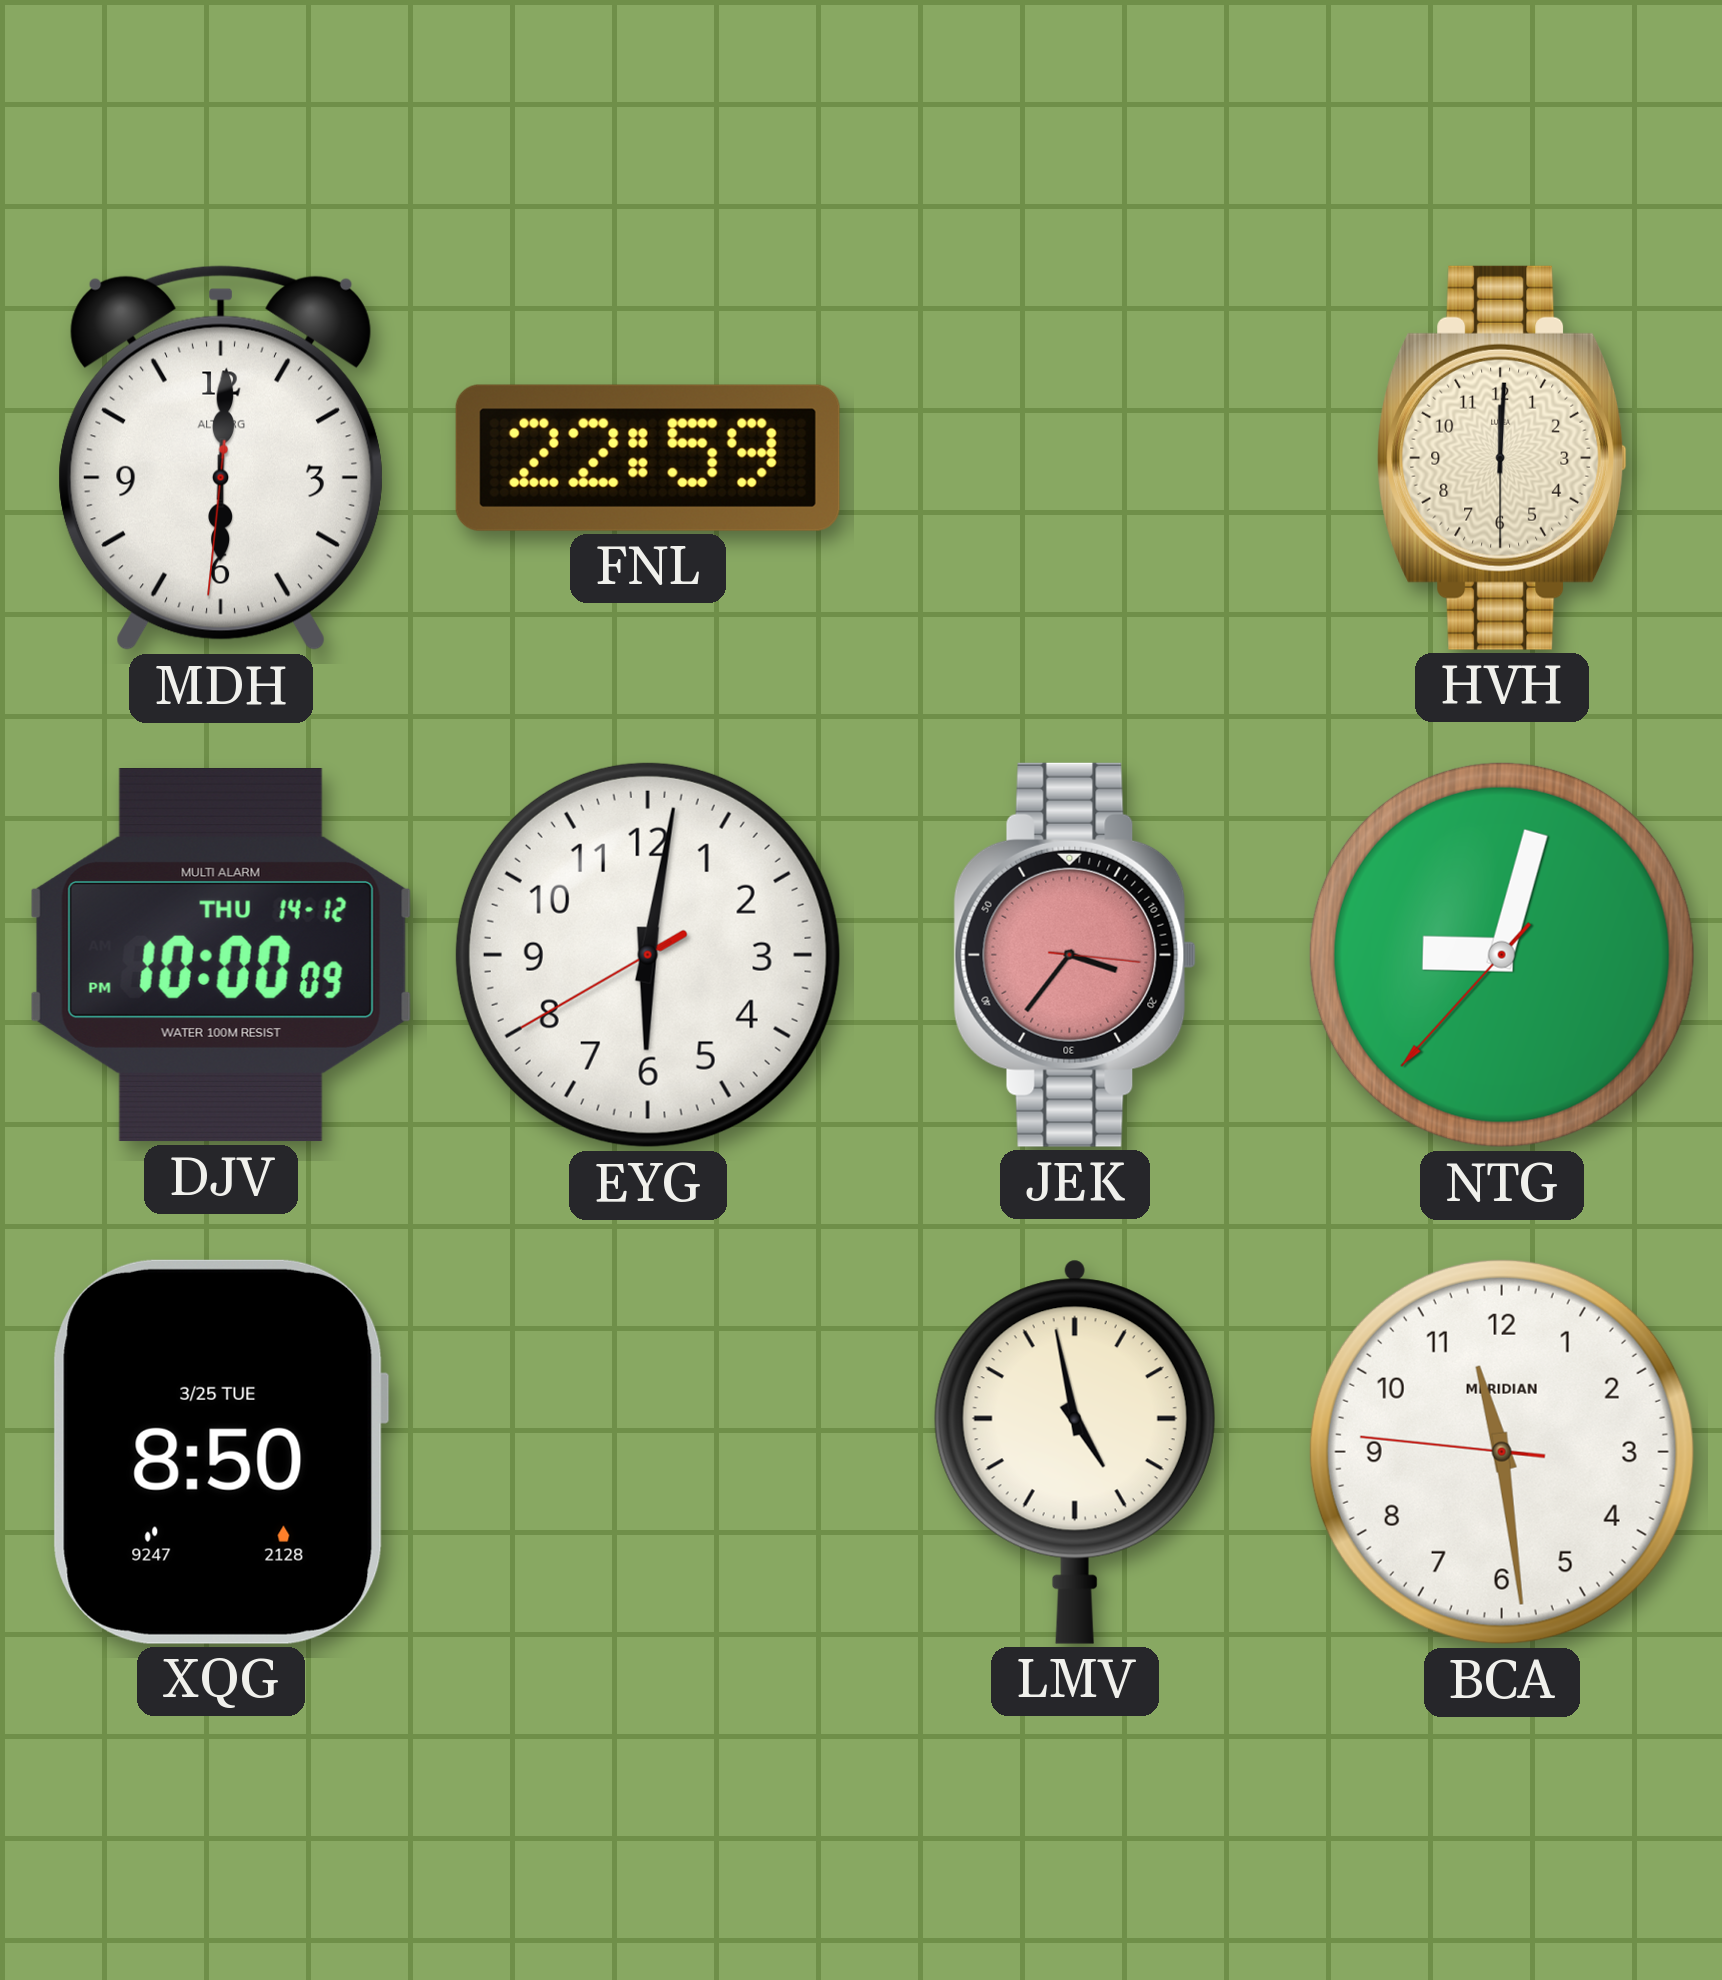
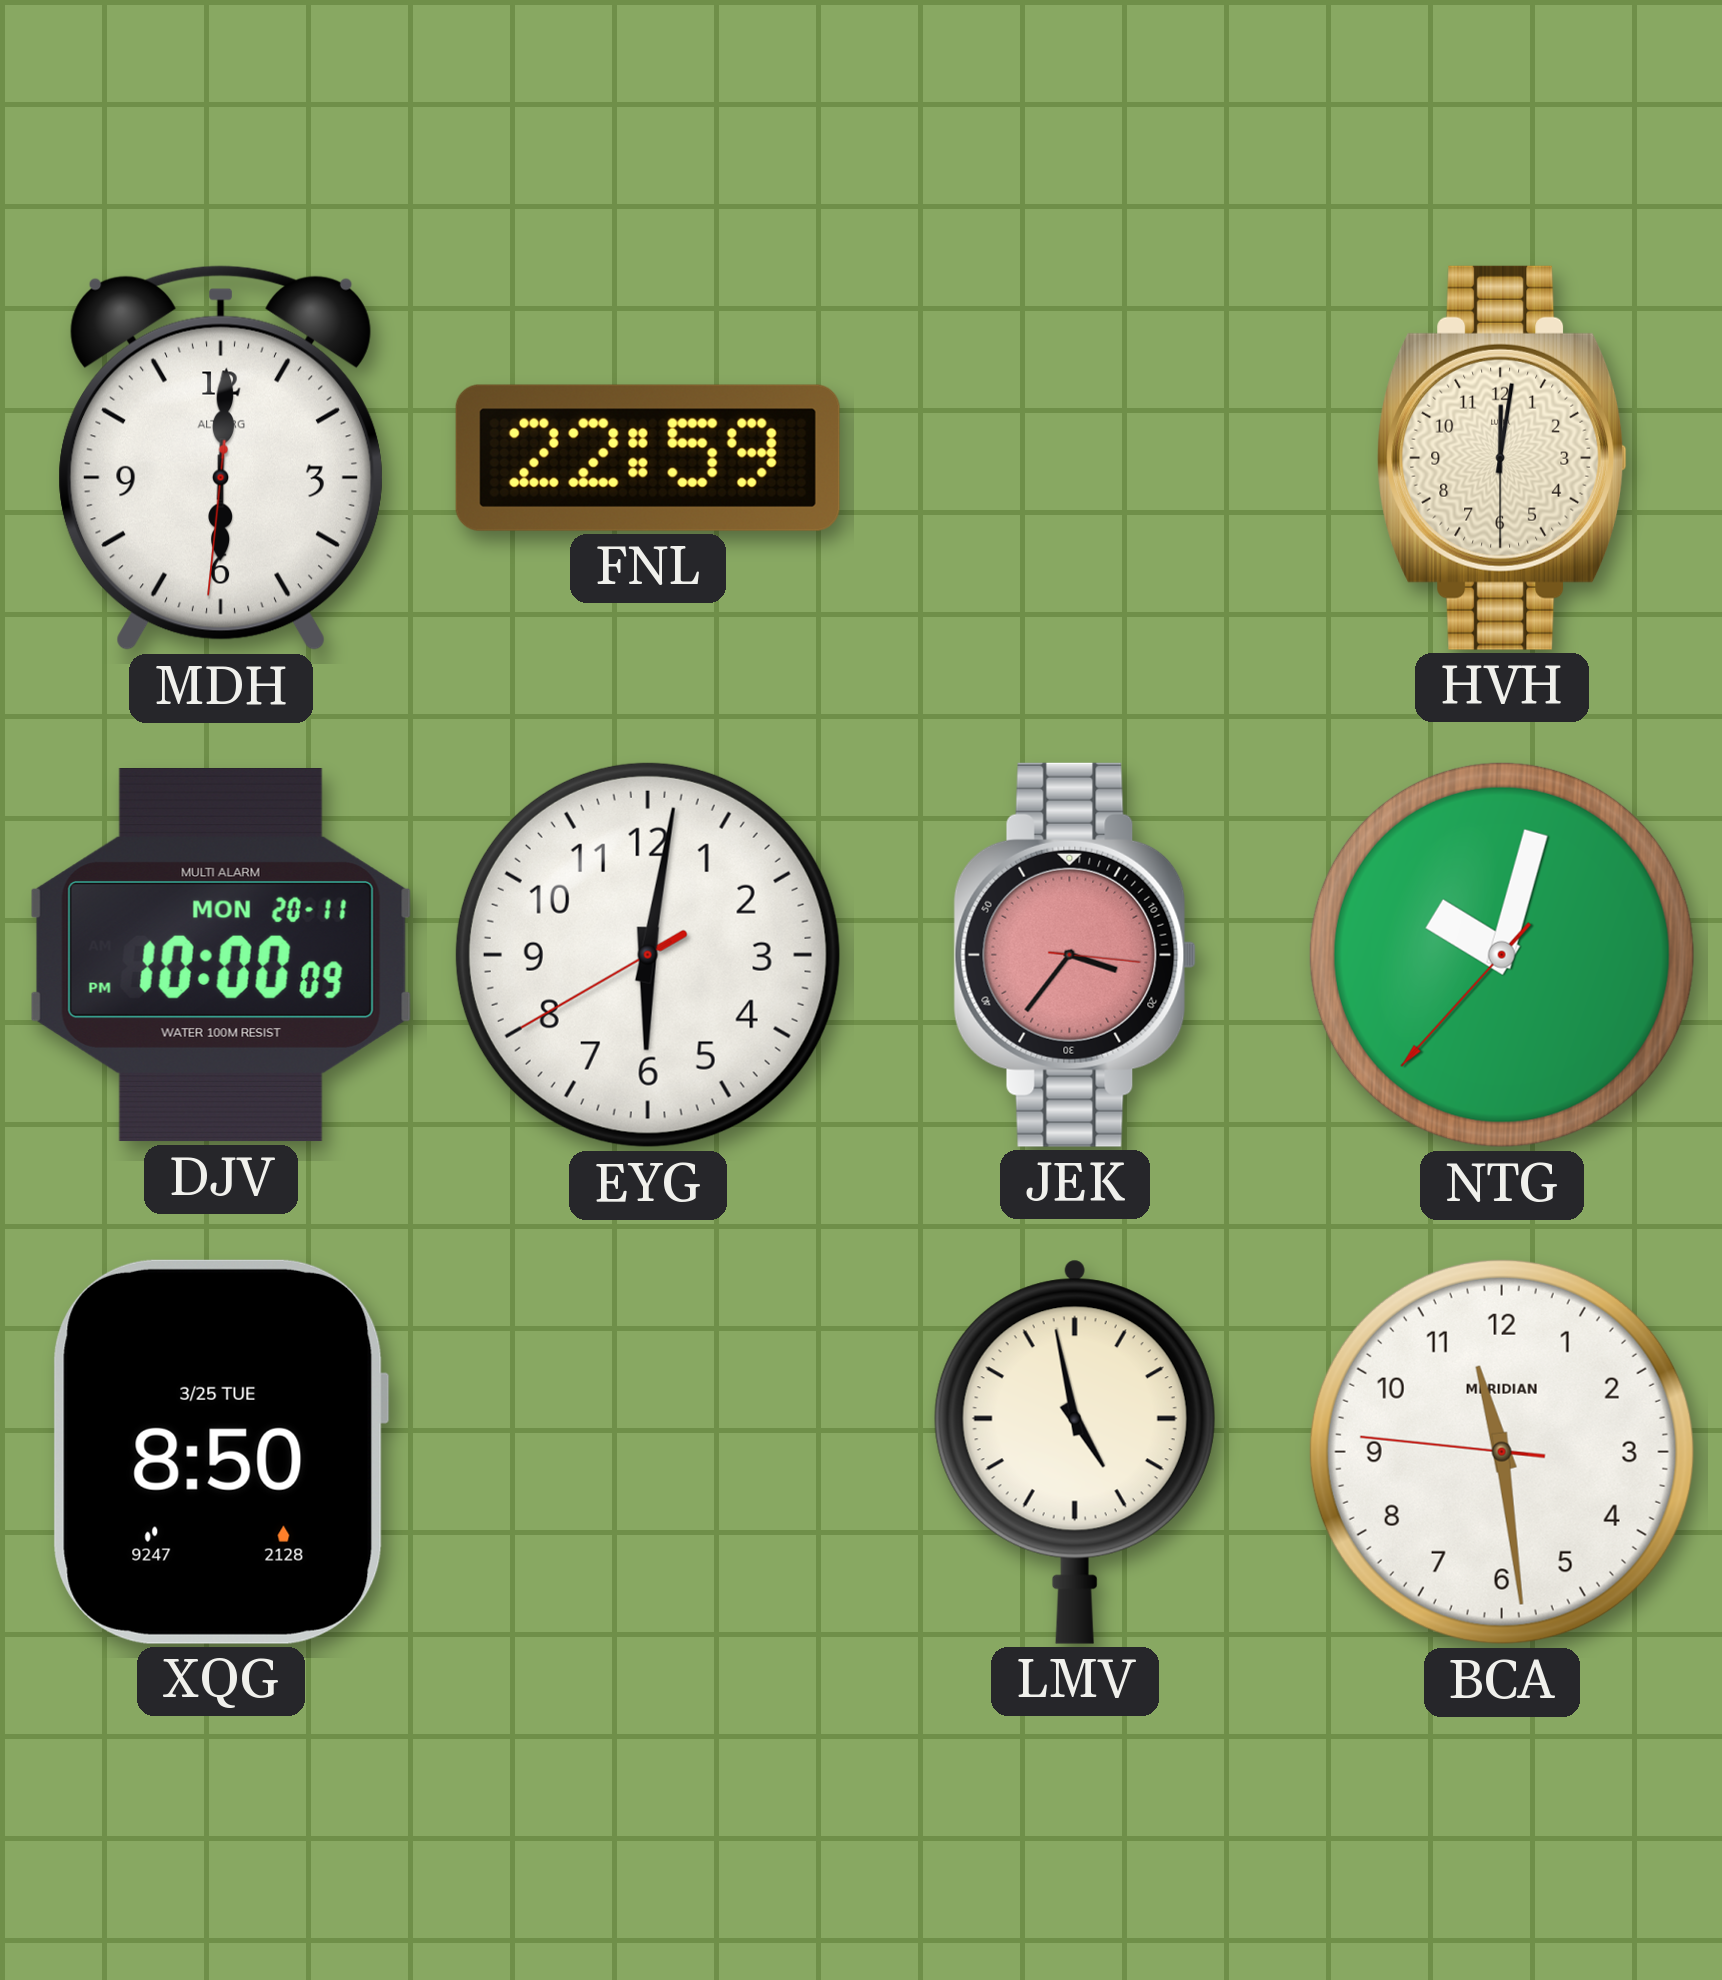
HVH: 12:00 -> 12:01 (1502, 458)
DJV date: THU 14-12 -> MON 20-11 (221, 956)
NTG: 9:02 -> 10:02 (1502, 955)
